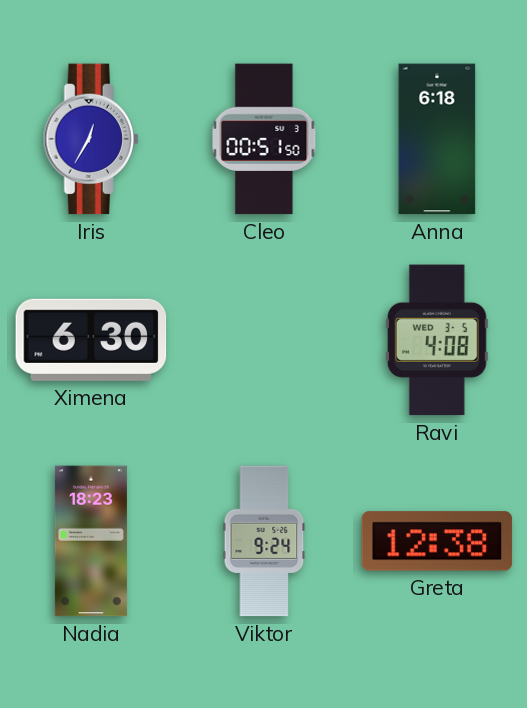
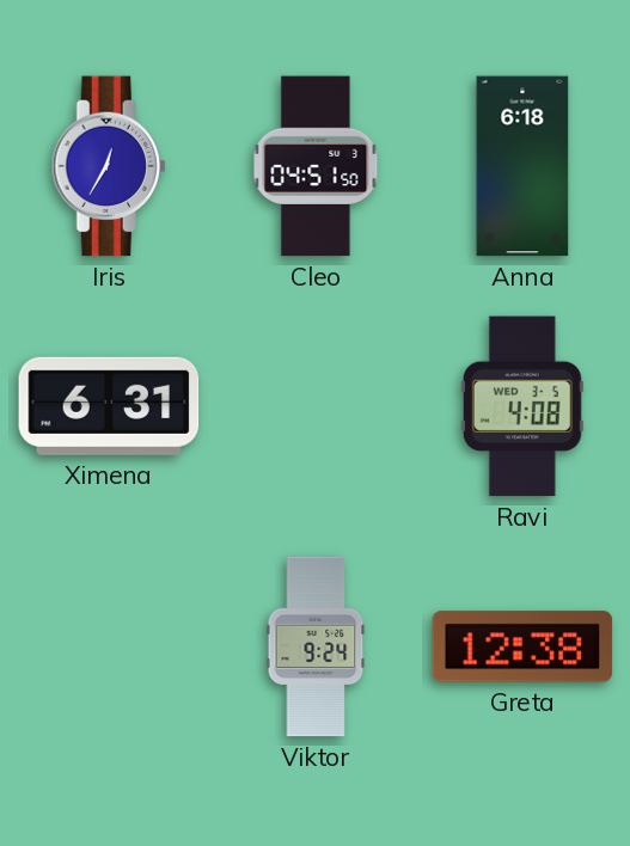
Cleo: 00:51 -> 04:51 (316, 166)
Ximena: 6:30 -> 6:31 (109, 406)
Nadia: 18:23 -> none (91, 541)
